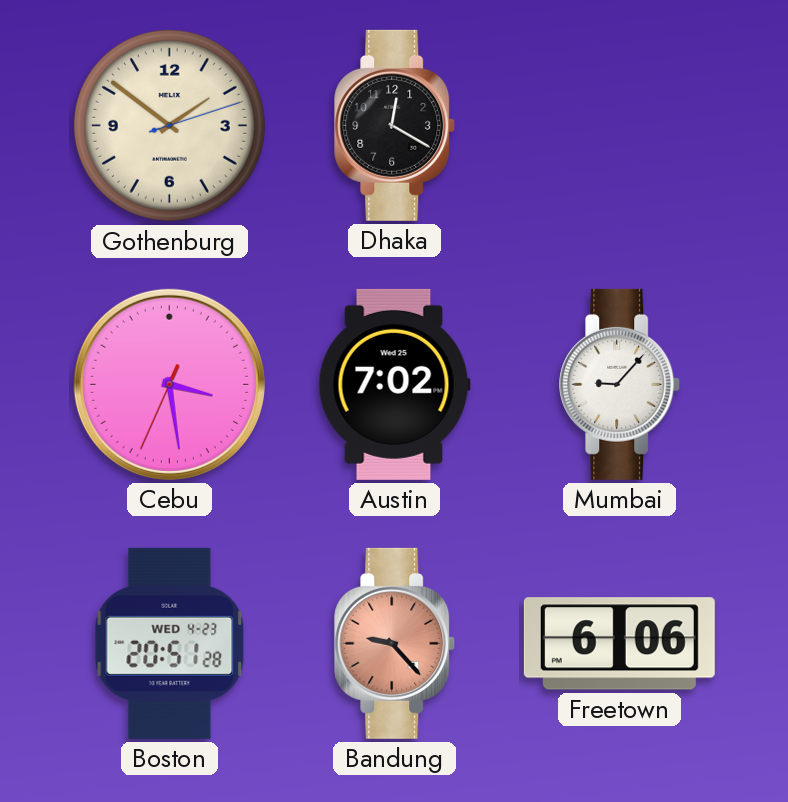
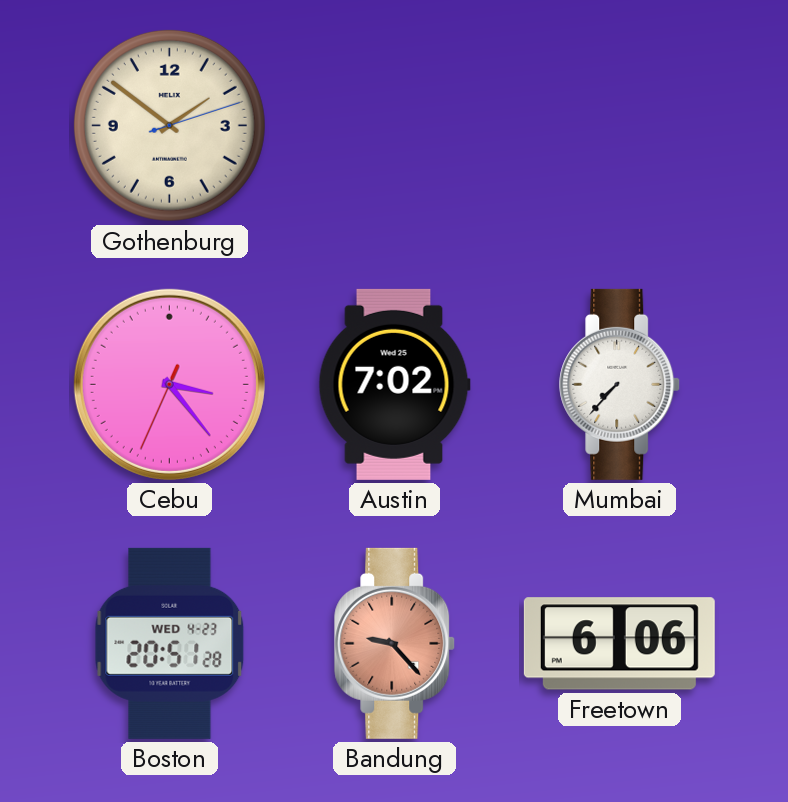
Dhaka: 12:20 -> none (395, 125)
Cebu: 3:28 -> 3:23 (169, 384)
Mumbai: 9:07 -> 7:37 (620, 384)
